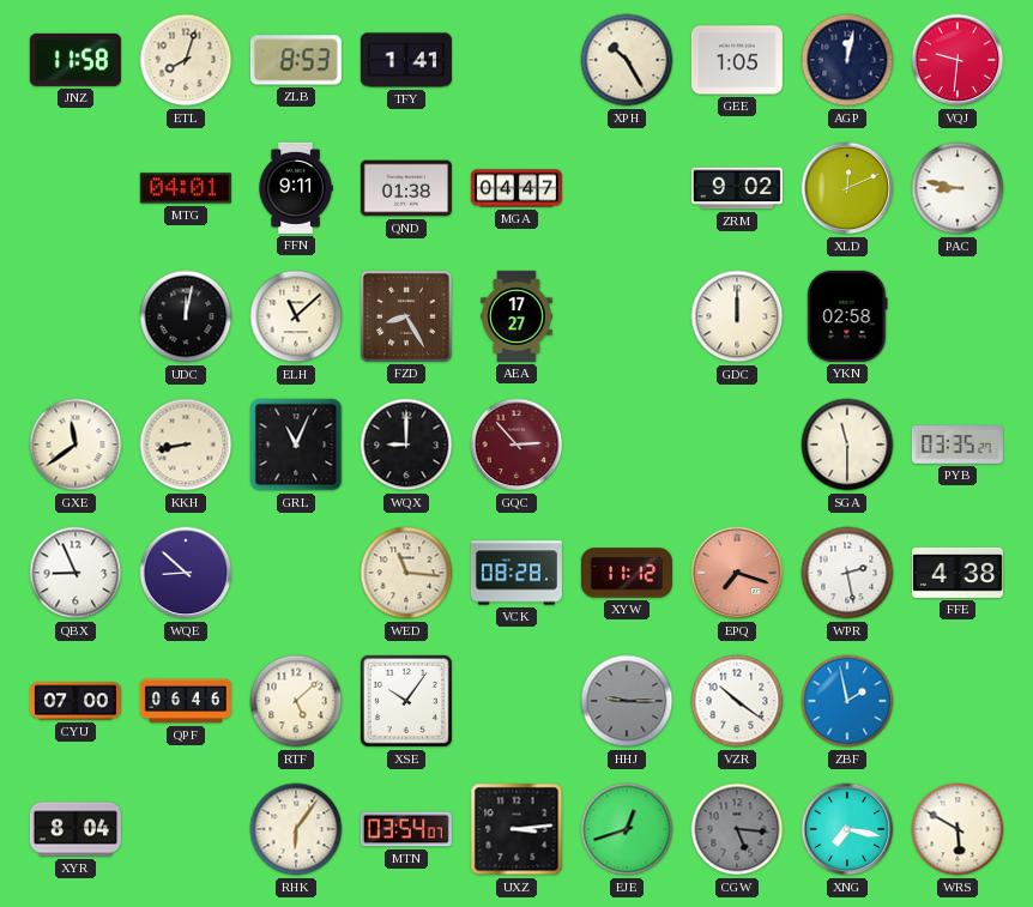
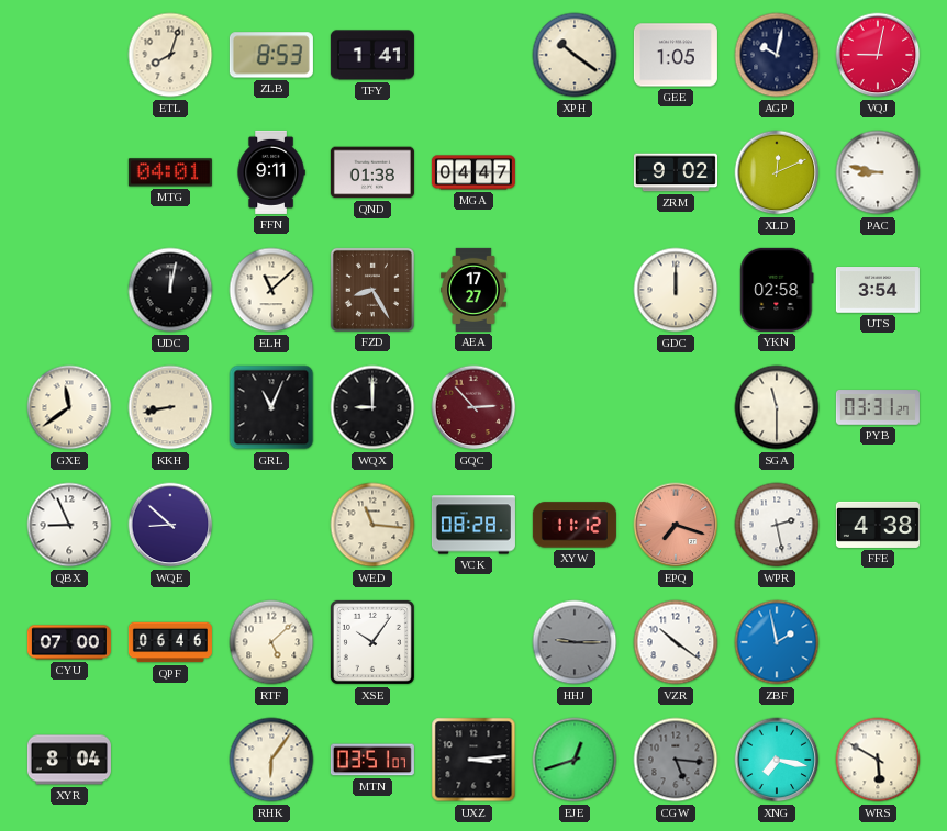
JNZ: 11:58 -> none (75, 60)
XPH: 10:25 -> 10:21 (575, 55)
AGP: 12:02 -> 10:02 (777, 55)
VQJ: 9:31 -> 9:02 (878, 55)
UTS: none -> 3:54 (878, 291)
PYB: 03:35 -> 03:31 (878, 407)
MTN: 03:54 -> 03:51 (372, 760)
